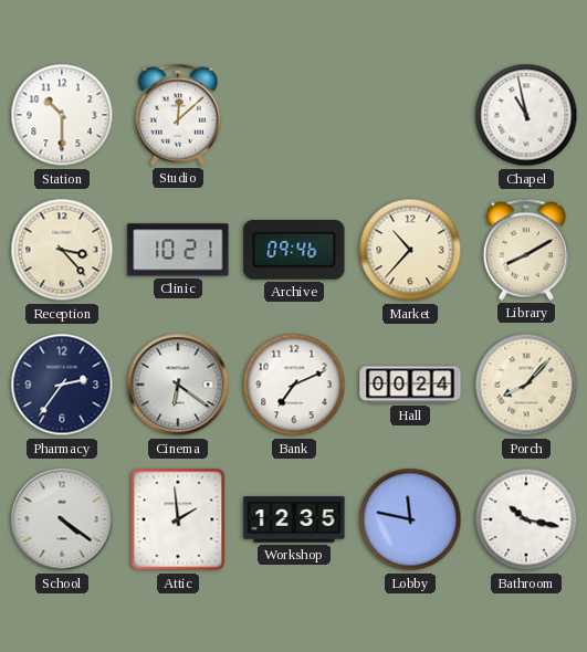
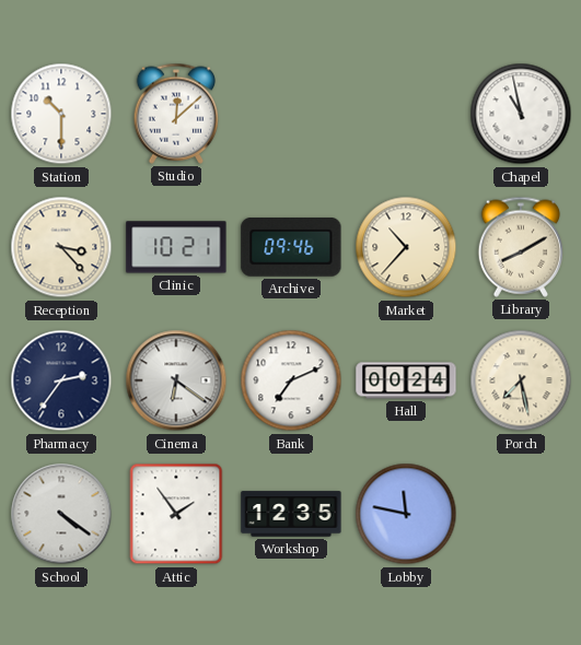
Porch: 8:07 -> 7:28 (521, 380)
Attic: 1:59 -> 1:54 (176, 514)
Bathroom: 10:17 -> none (526, 519)
